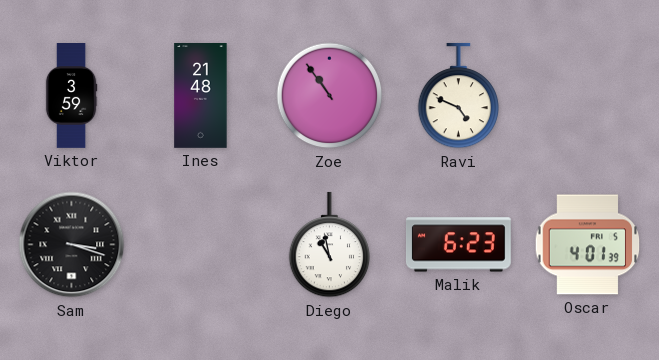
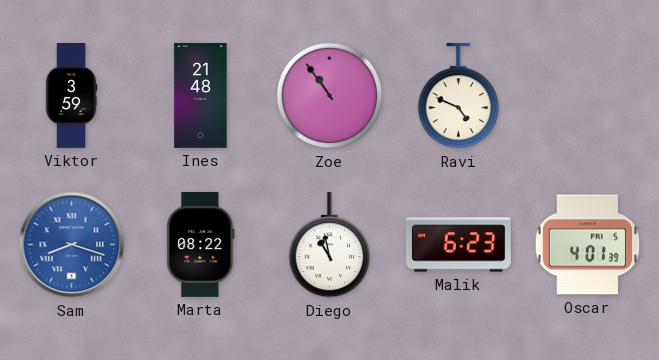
Sam: 3:18 -> 8:18 (72, 245)
Sam dial: black -> blue (72, 245)
Marta: none -> 08:22 (201, 244)
